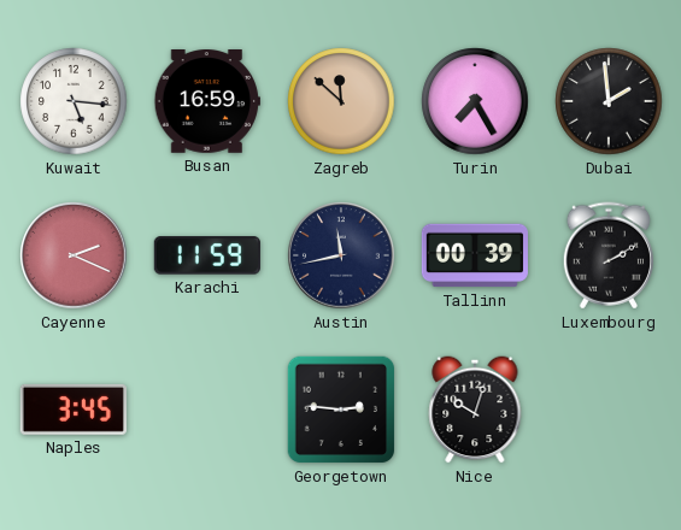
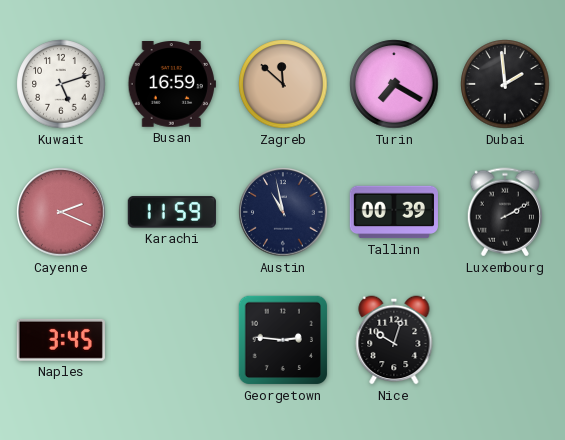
Kuwait: 5:16 -> 5:12 (61, 84)
Turin: 7:25 -> 7:20 (394, 84)
Austin: 11:43 -> 10:58 (283, 212)
